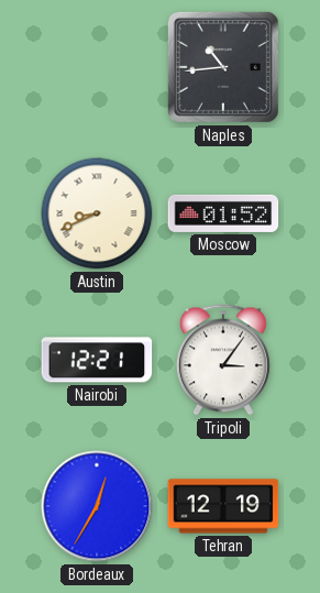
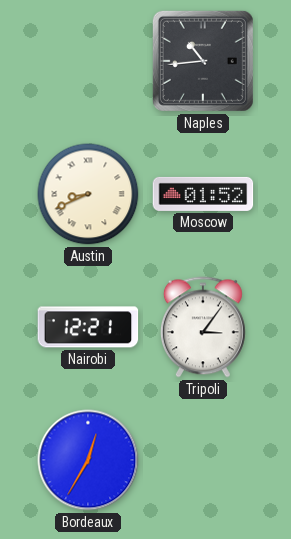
Tehran: 12:19 -> none (223, 506)
